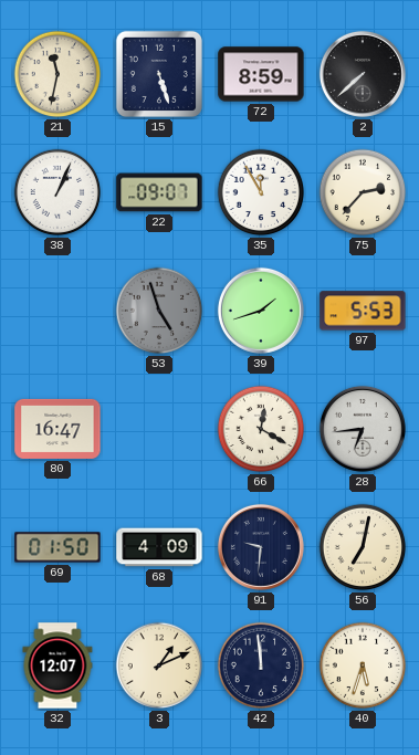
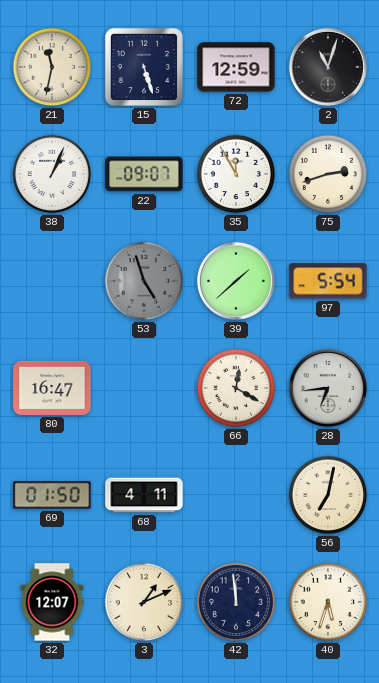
72: 8:59 -> 12:59 (236, 67)
2: 7:38 -> 11:03 (328, 67)
75: 2:37 -> 2:42 (328, 174)
39: 1:42 -> 1:38 (236, 281)
97: 5:53 -> 5:54 (328, 281)
68: 4:09 -> 4:11 (144, 495)
91: 9:31 -> none (261, 547)
